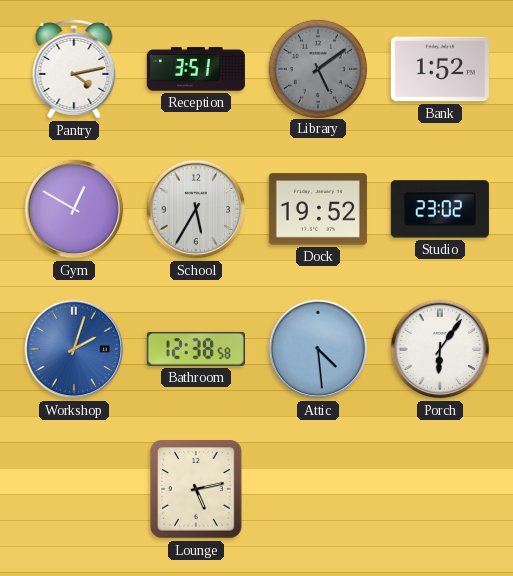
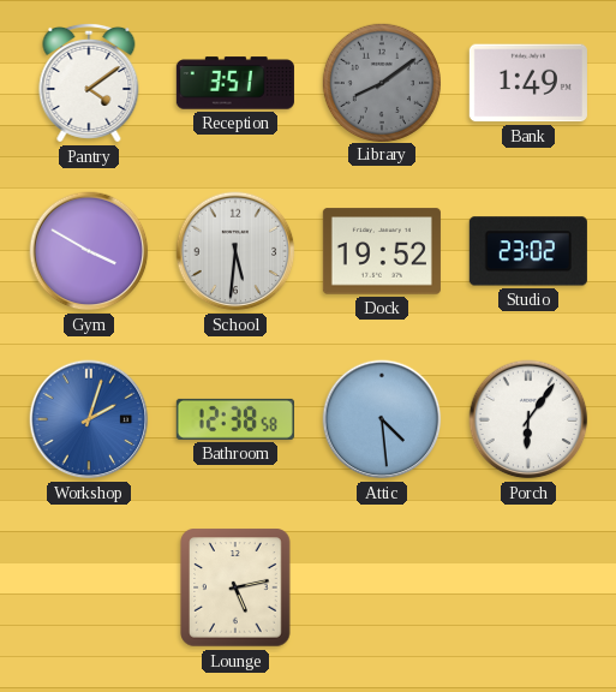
Pantry: 4:13 -> 4:09 (89, 83)
Library: 5:09 -> 8:09 (381, 82)
Bank: 1:52 -> 1:49 (528, 83)
Gym: 12:50 -> 3:50 (89, 251)
School: 5:35 -> 5:31 (235, 251)
